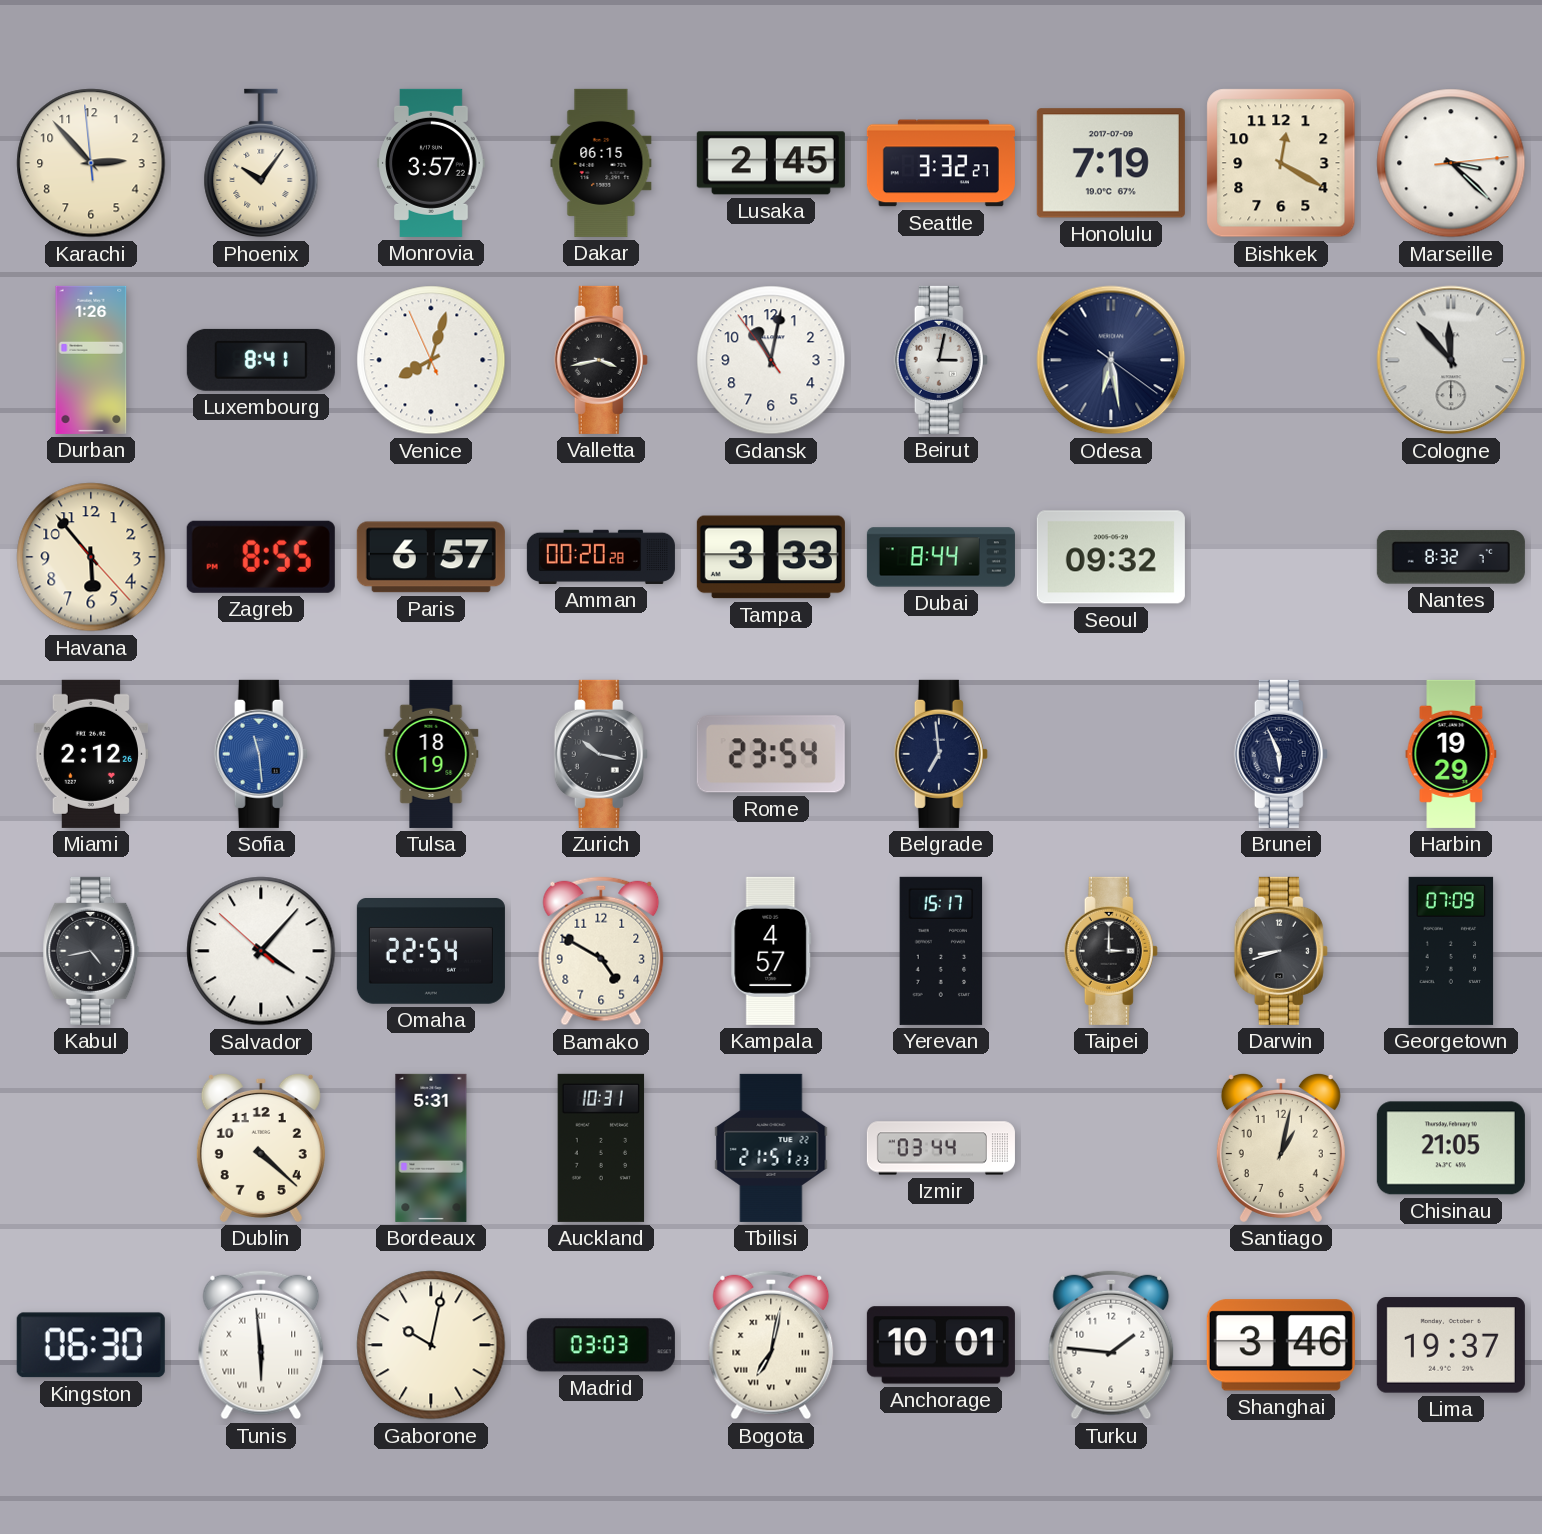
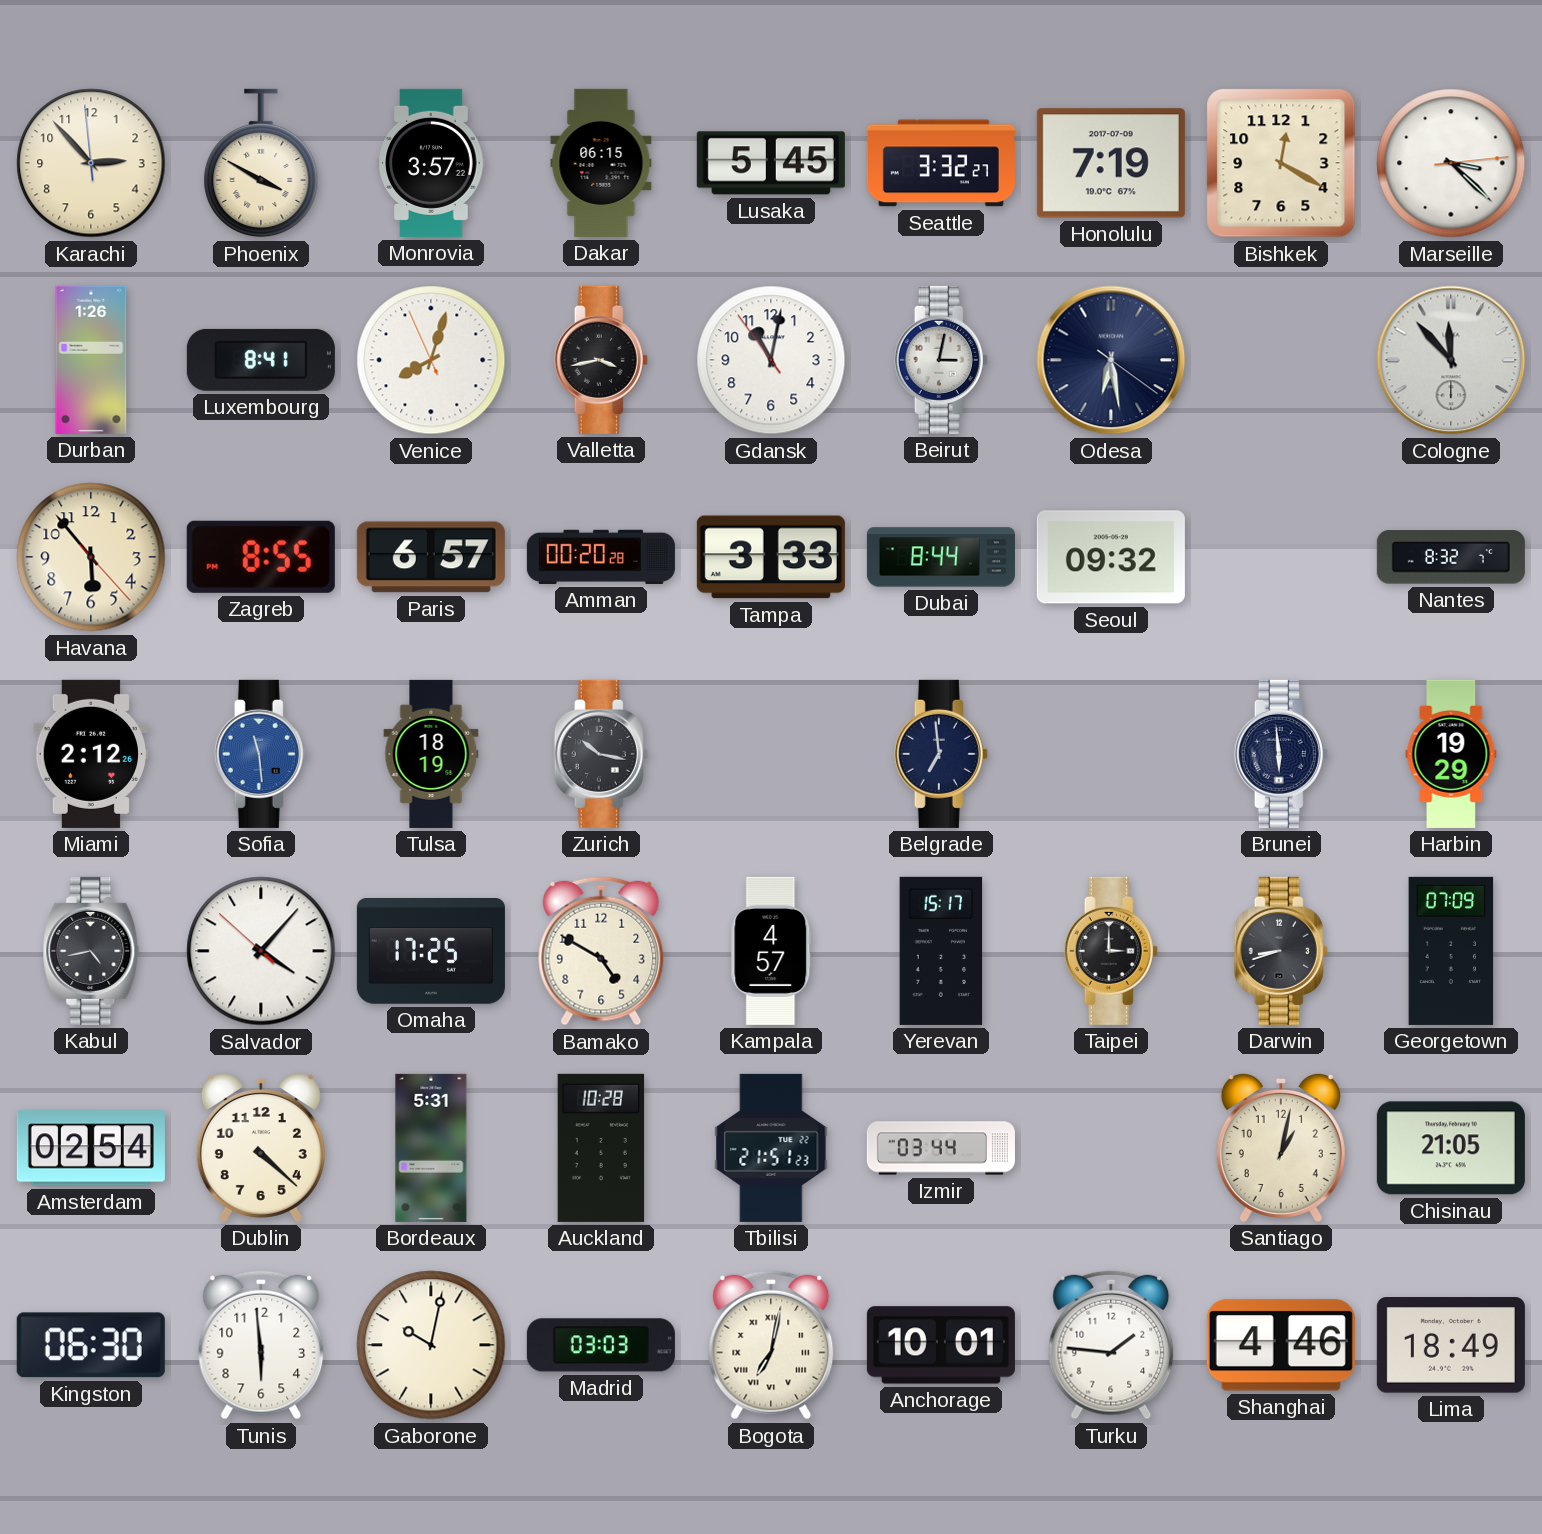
Phoenix: 10:06 -> 3:50 (261, 163)
Lusaka: 2:45 -> 5:45 (771, 163)
Rome: 23:54 -> none (771, 754)
Brunei: 5:56 -> 5:59 (1281, 754)
Omaha: 22:54 -> 17:25 (431, 952)
Amsterdam: none -> 02:54 (91, 1148)
Auckland: 10:31 -> 10:28 (601, 1148)
Tunis numerals: Roman -> Arabic (261, 1345)
Shanghai: 3:46 -> 4:46 (1281, 1345)
Lima: 19:37 -> 18:49 (1451, 1345)
